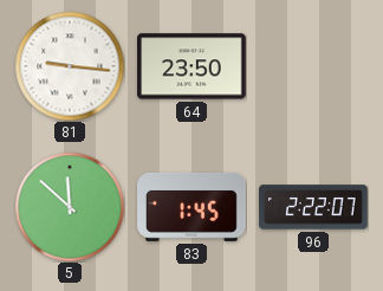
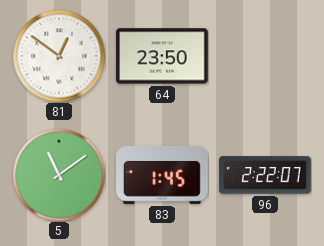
81: 9:16 -> 12:51 (59, 56)
5: 11:52 -> 11:09 (59, 175)
